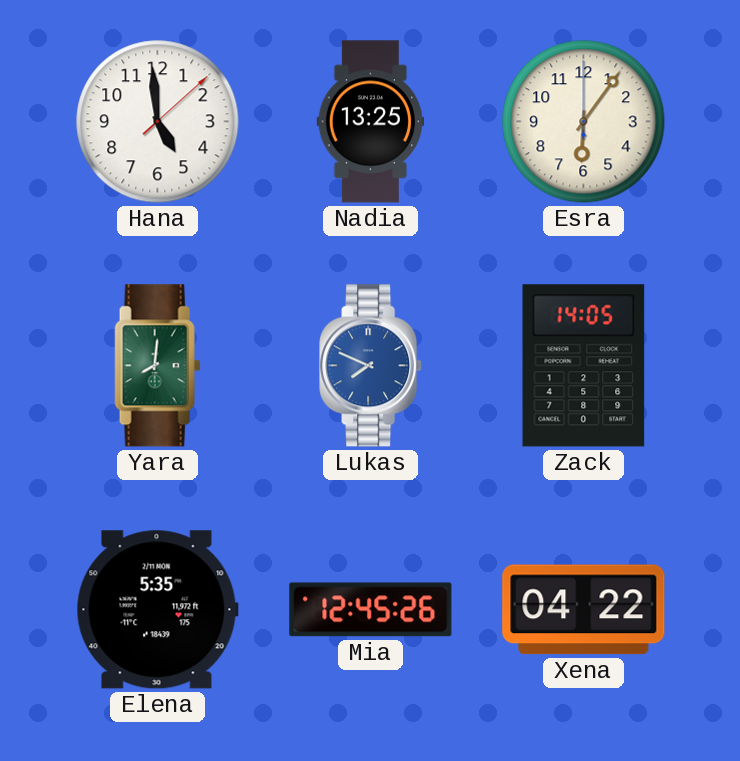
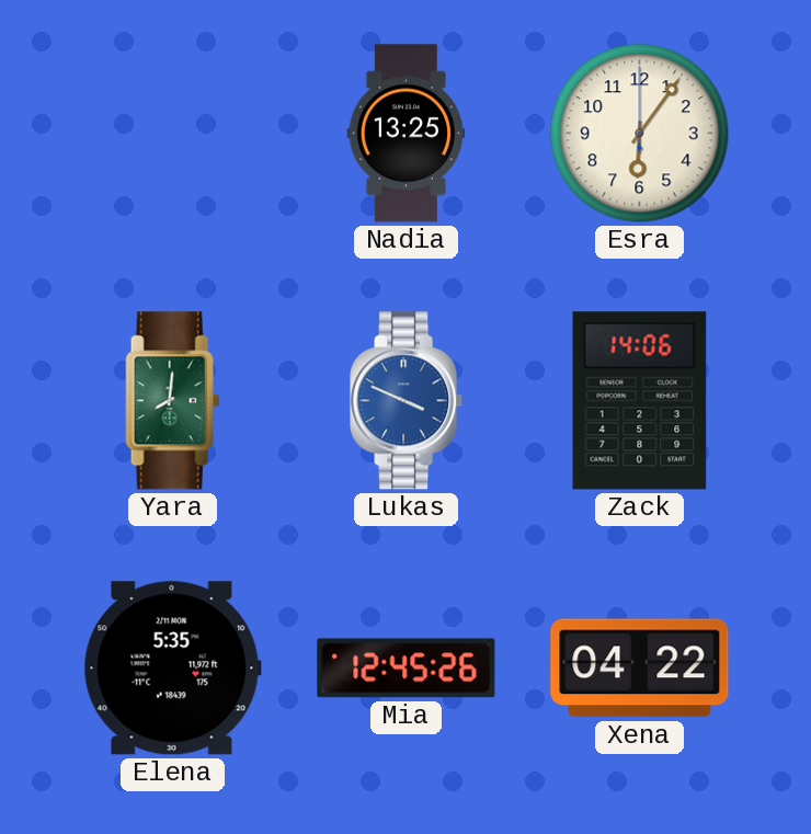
Hana: 4:59 -> none (158, 122)
Lukas: 7:49 -> 3:49 (407, 401)
Zack: 14:05 -> 14:06 (640, 401)
